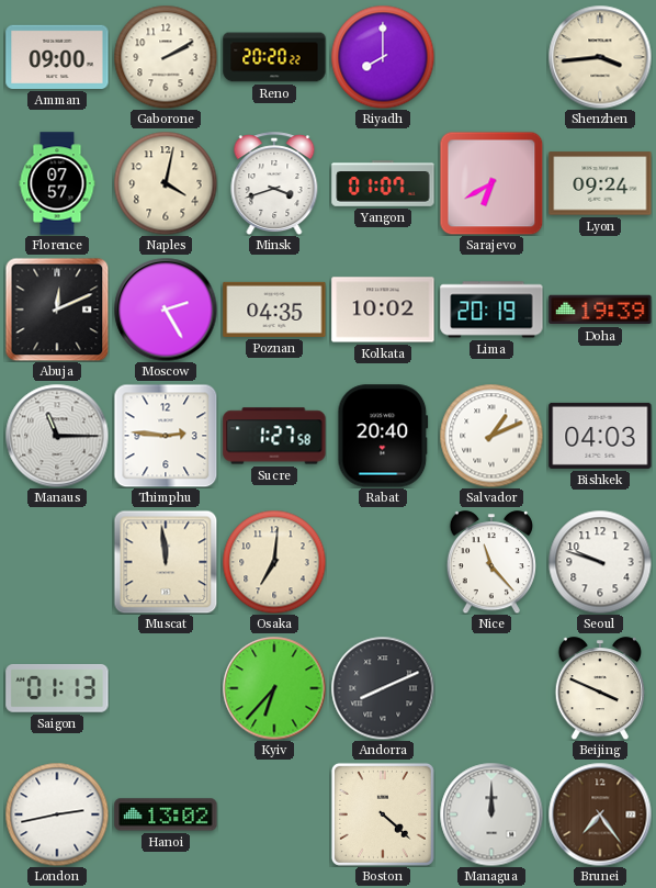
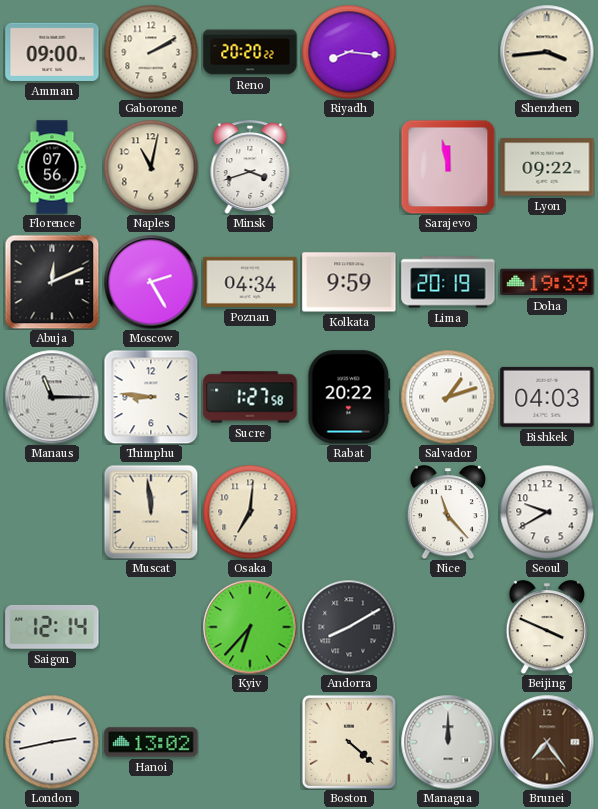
Riyadh: 8:00 -> 8:16 (349, 52)
Florence: 07:57 -> 07:56 (52, 167)
Naples: 4:02 -> 11:02 (151, 167)
Yangon: 01:07 -> none (383, 183)
Sarajevo: 6:40 -> 11:58 (448, 167)
Lyon: 09:24 -> 09:22 (547, 167)
Poznan: 04:35 -> 04:34 (250, 282)
Kolkata: 10:02 -> 9:59 (349, 282)
Thimphu: 2:46 -> 8:46 (151, 397)
Rabat: 20:40 -> 20:22 (349, 397)
Salvador: 1:11 -> 1:12 (448, 397)
Seoul: 9:48 -> 9:40 (547, 512)
Saigon: 01:13 -> 12:14 (52, 627)
Andorra: 8:11 -> 8:10 (349, 627)
